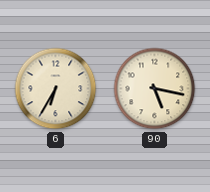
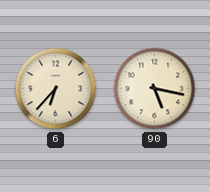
6: 6:35 -> 6:37 (56, 89)
